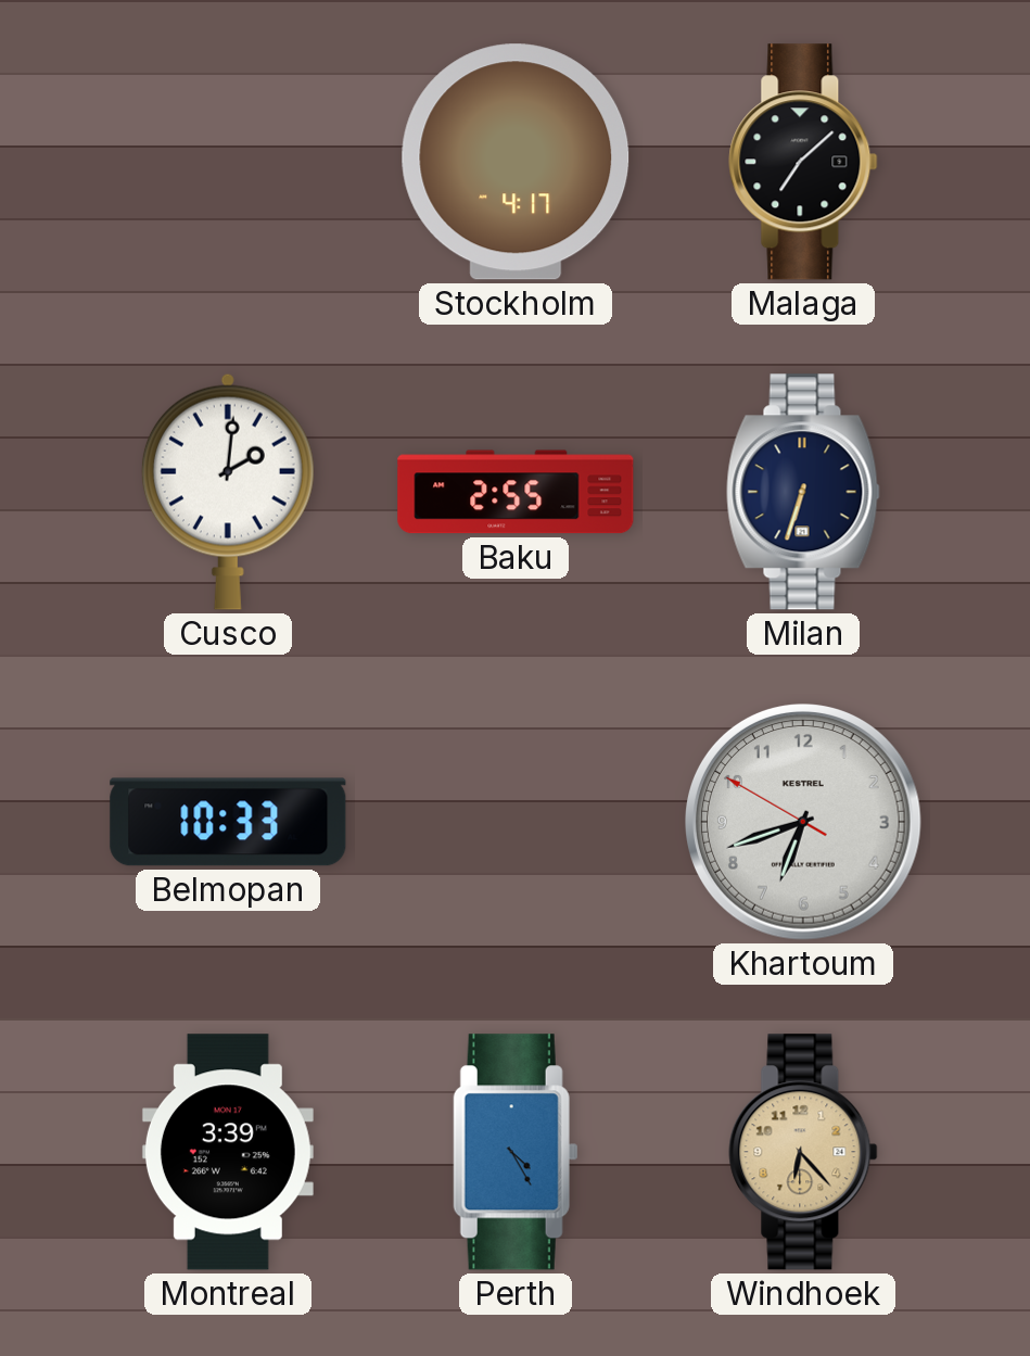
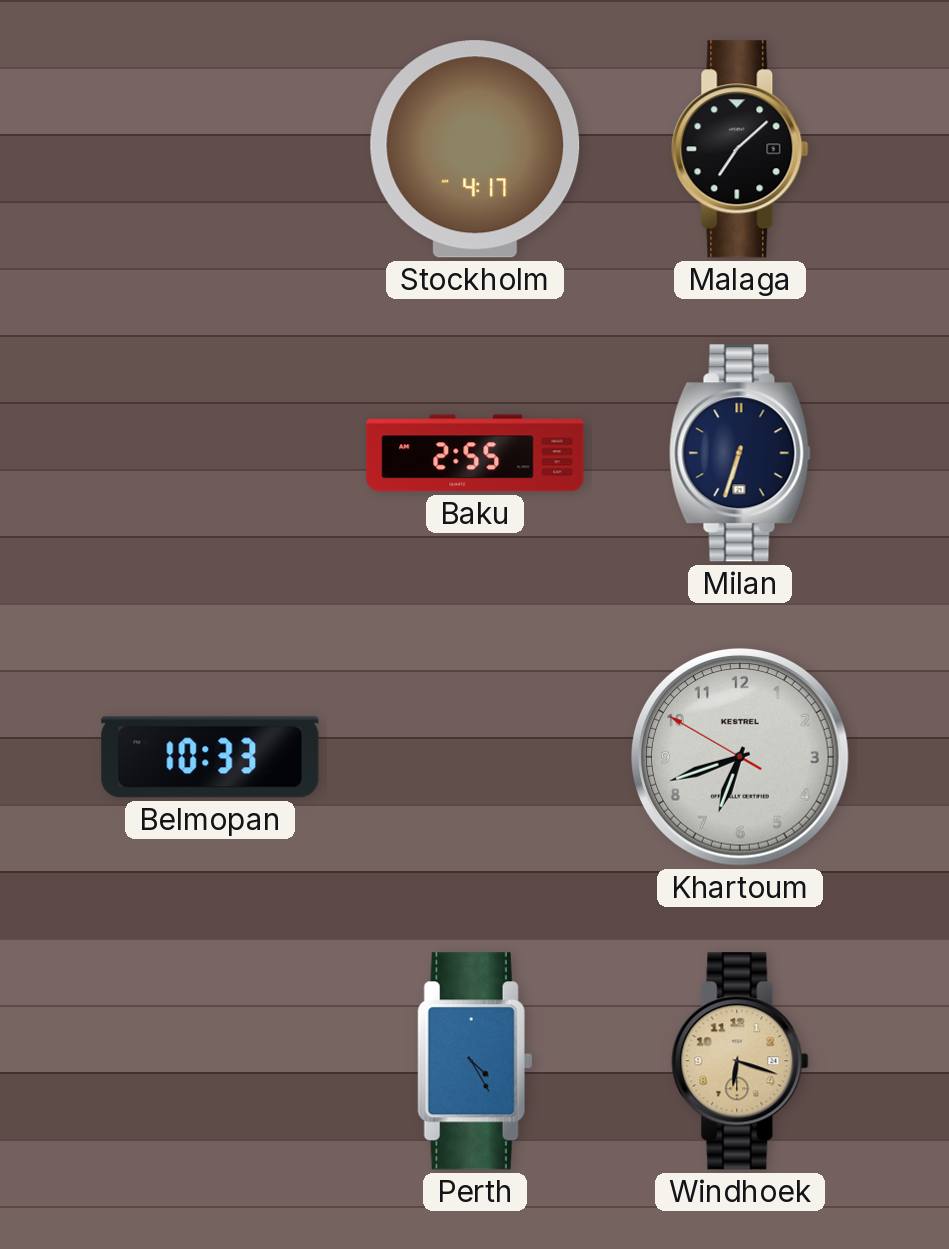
Cusco: 2:01 -> none (228, 492)
Montreal: 3:39 -> none (228, 1152)
Windhoek: 6:23 -> 6:18 (740, 1061)
